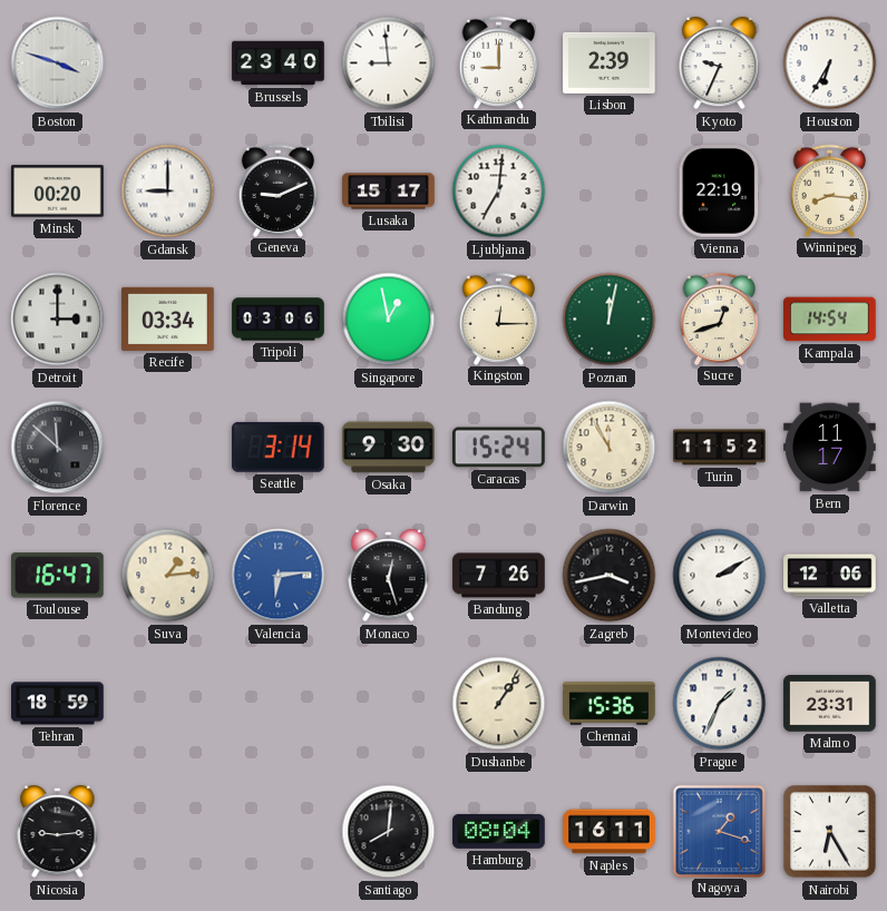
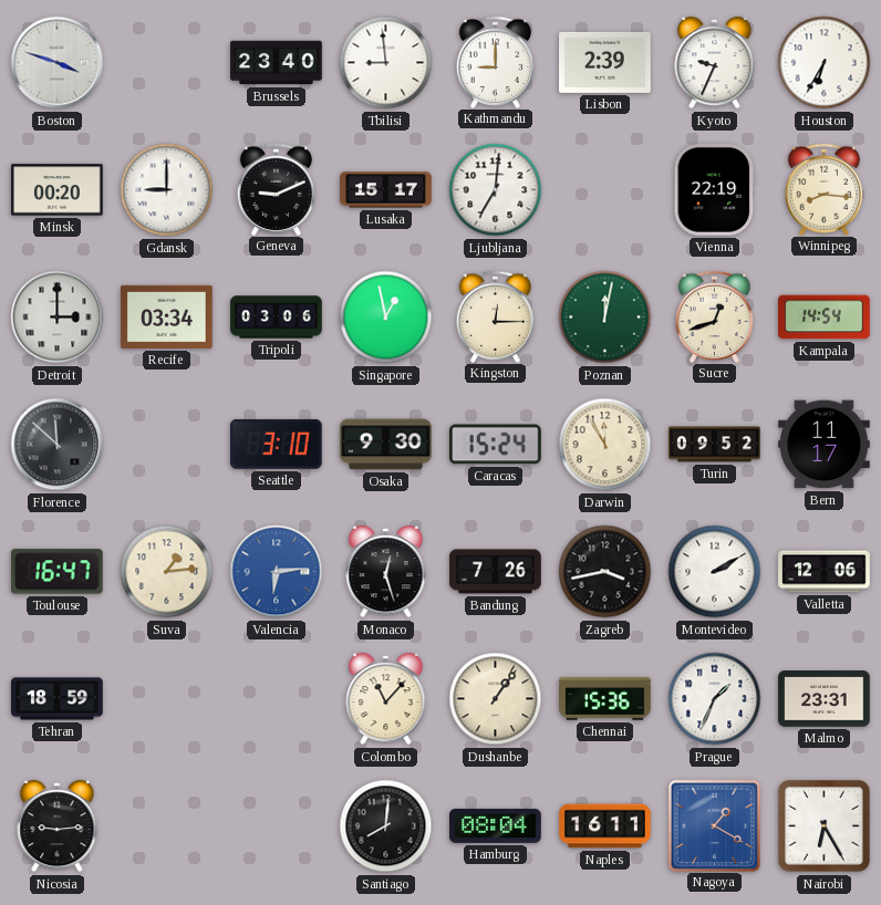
Seattle: 3:14 -> 3:10 (276, 444)
Turin: 11:52 -> 09:52 (715, 445)
Colombo: none -> 11:07 (386, 699)
Nagoya: 1:18 -> 1:20 (714, 825)
